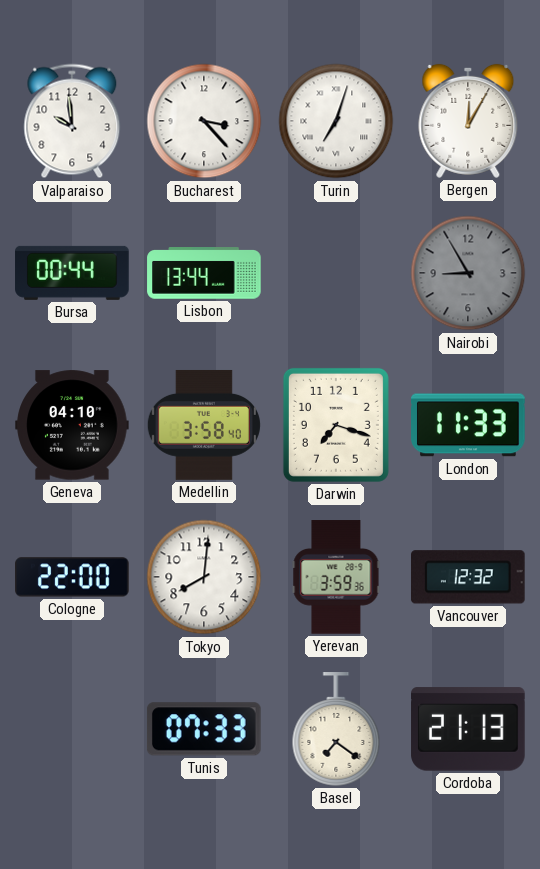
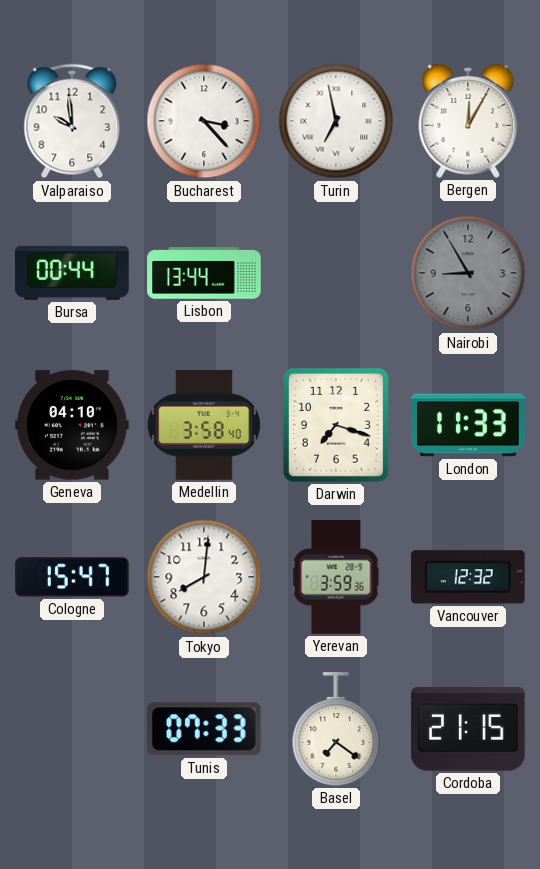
Turin: 7:03 -> 6:58 (336, 121)
Cologne: 22:00 -> 15:47 (72, 577)
Cordoba: 21:13 -> 21:15 (468, 729)
